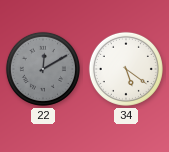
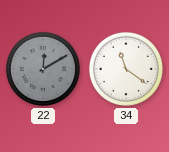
34: 5:21 -> 11:21 (126, 69)
